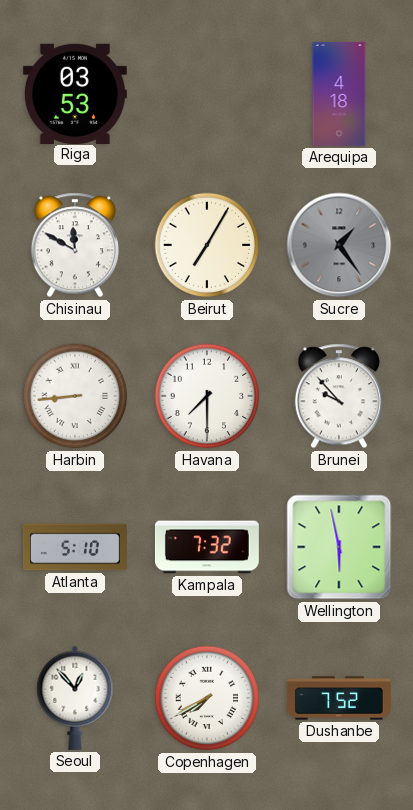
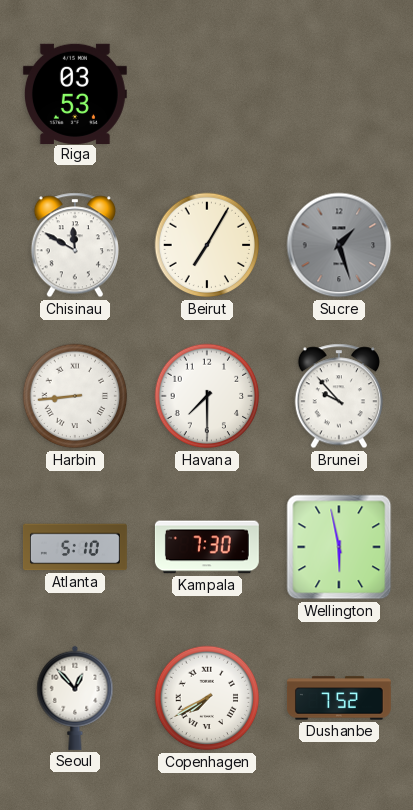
Arequipa: 4:18 -> none (339, 94)
Sucre: 1:24 -> 1:27 (339, 245)
Kampala: 7:32 -> 7:30 (207, 547)
